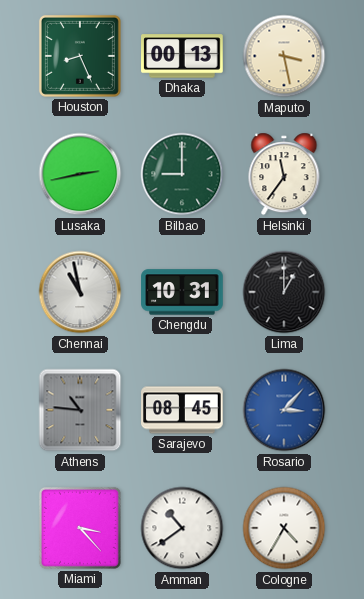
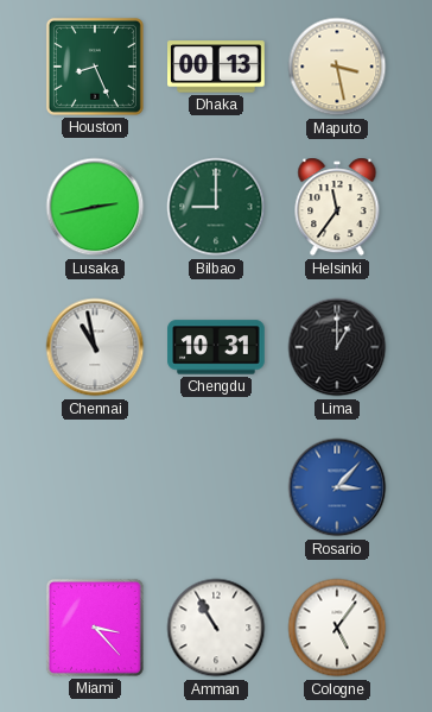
Athens: 10:46 -> none (80, 410)
Sarajevo: 08:45 -> none (182, 410)
Amman: 10:39 -> 10:55 (216, 628)
Cologne: 4:35 -> 5:06 (337, 628)
